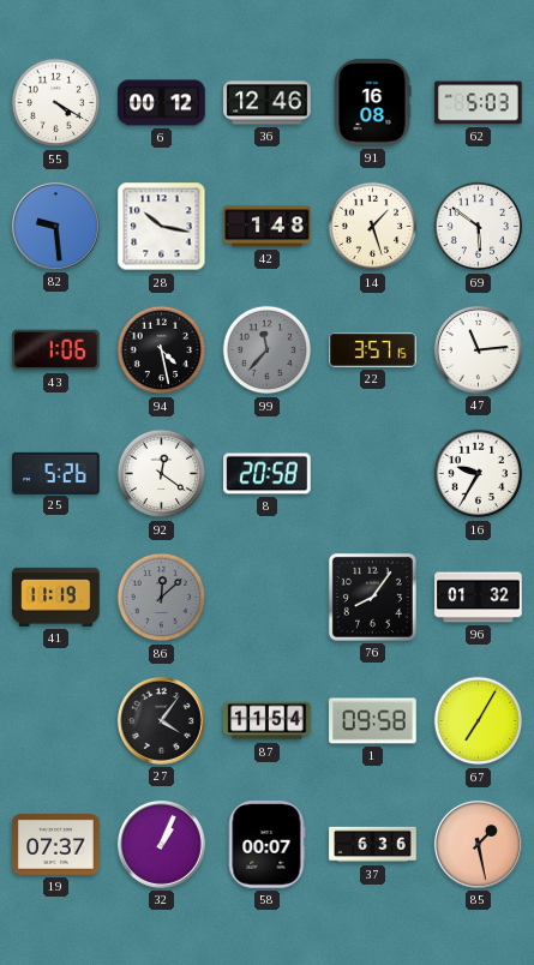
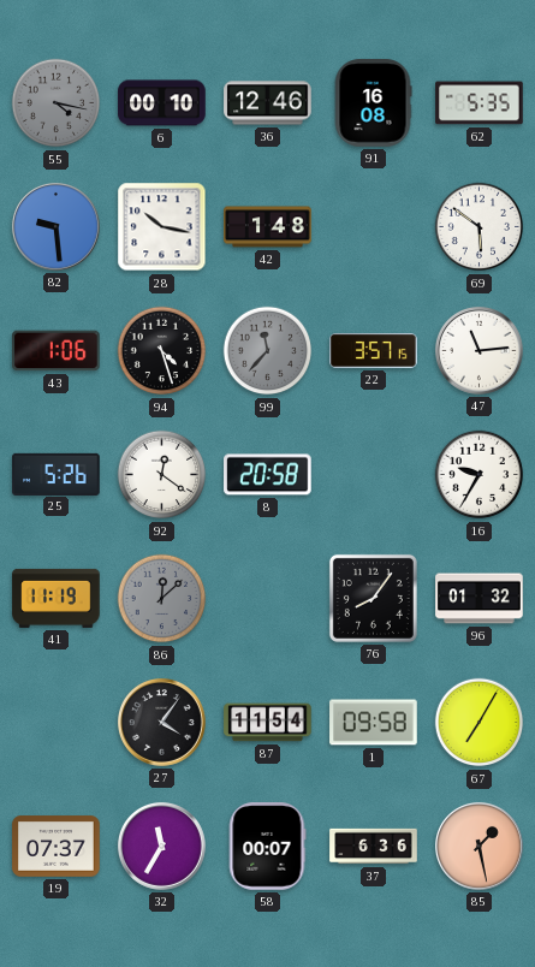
55: 4:20 -> 4:17 (57, 103)
55 dial: white -> grey (57, 103)
6: 00:12 -> 00:10 (162, 103)
62: 5:03 -> 5:35 (480, 103)
14: 1:27 -> none (373, 227)
94: 4:28 -> 4:27 (162, 351)
32: 1:04 -> 11:35 (161, 846)
